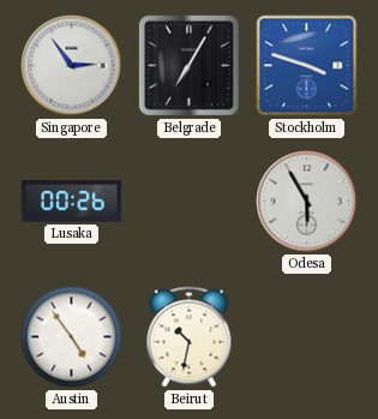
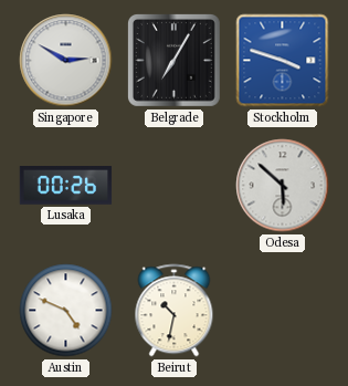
Singapore: 2:54 -> 2:50 (66, 61)
Odesa: 5:55 -> 5:52 (283, 186)
Austin: 4:54 -> 4:49 (66, 311)
